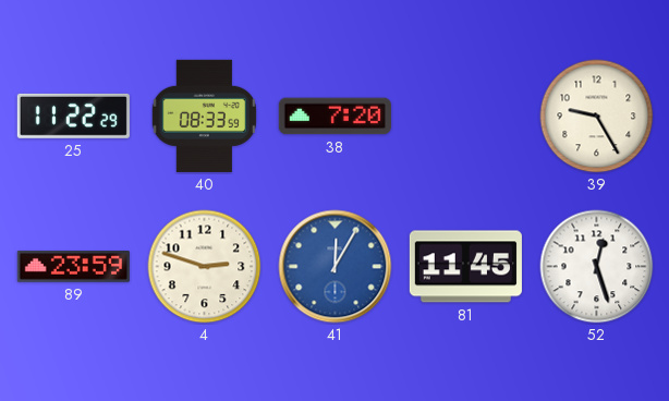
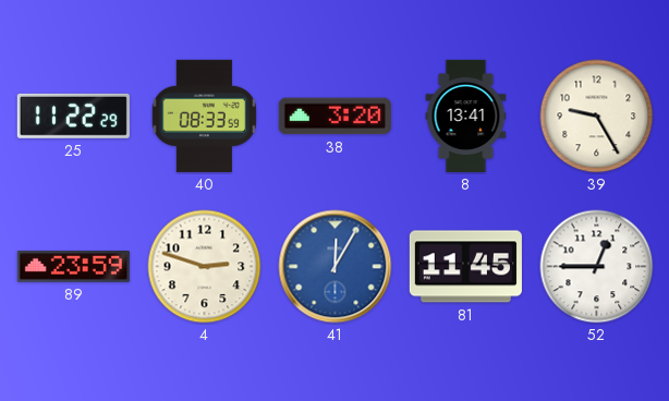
38: 7:20 -> 3:20 (334, 117)
8: none -> 13:41 (466, 116)
52: 12:27 -> 12:45 (597, 267)
